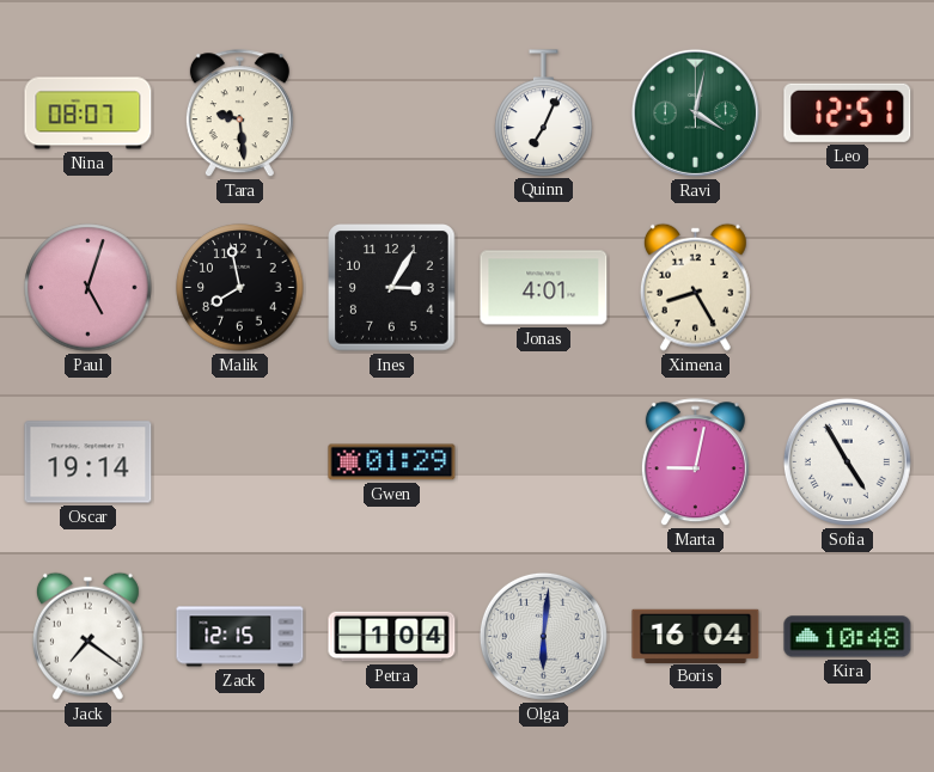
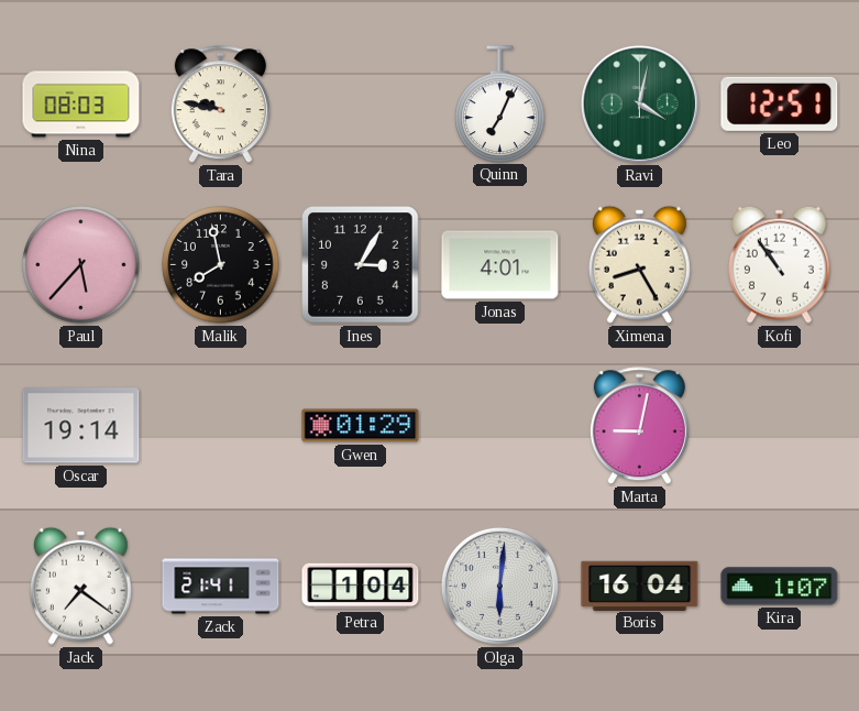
Nina: 08:07 -> 08:03 (81, 105)
Tara: 9:29 -> 9:47 (220, 105)
Paul: 5:03 -> 5:37 (81, 265)
Kofi: none -> 10:54 (779, 264)
Sofia: 4:55 -> none (847, 461)
Zack: 12:15 -> 21:41 (221, 587)
Kira: 10:48 -> 1:07 (780, 587)
